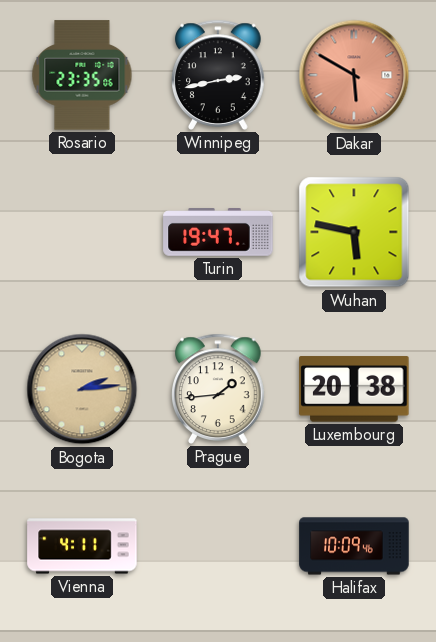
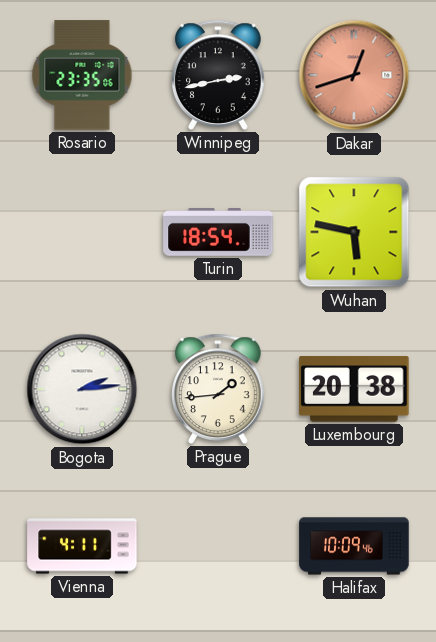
Dakar: 5:50 -> 12:42 (354, 75)
Turin: 19:47 -> 18:54 (218, 232)
Bogota dial: champagne -> white (82, 389)
